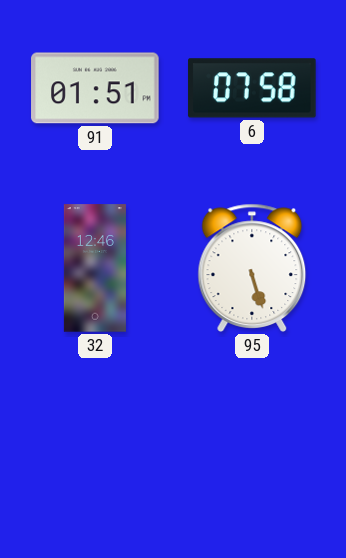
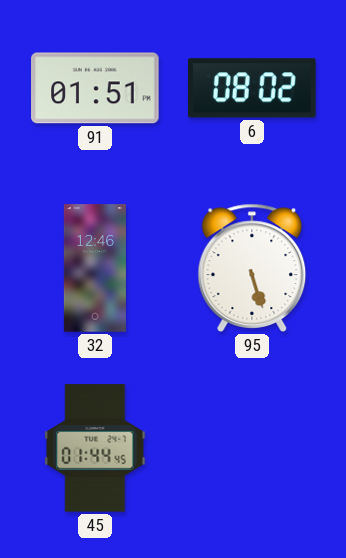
6: 07:58 -> 08:02 (252, 88)
45: none -> 01:44 (95, 448)
